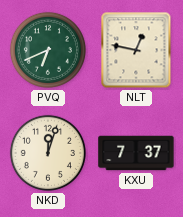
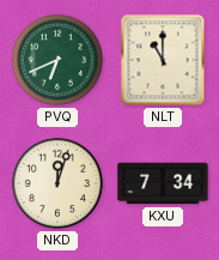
NLT: 12:47 -> 11:00 (163, 60)
KXU: 7:37 -> 7:34 (163, 183)
